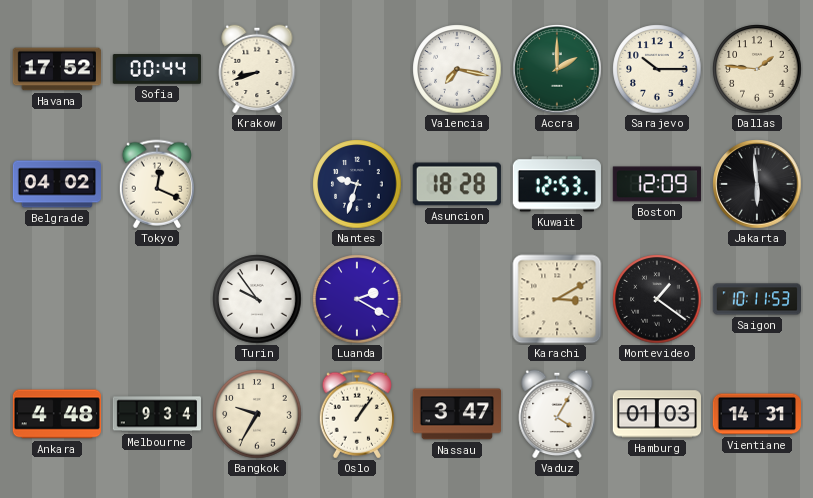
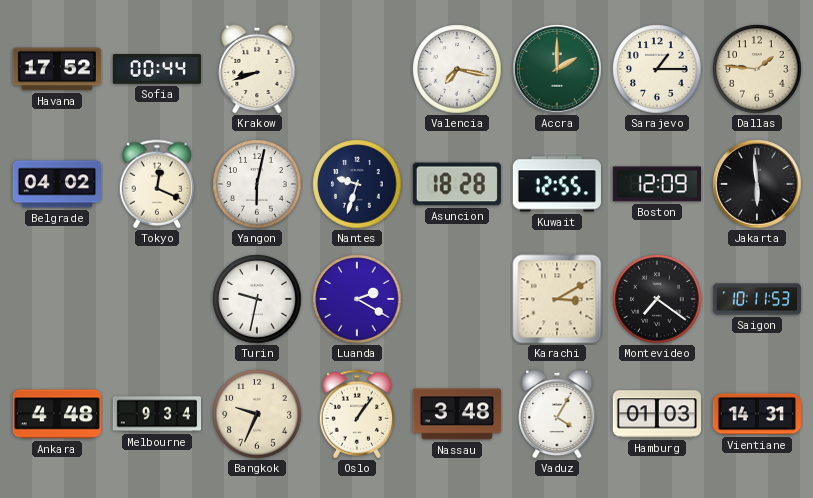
Sarajevo: 10:15 -> 1:15 (657, 69)
Yangon: none -> 6:02 (257, 184)
Kuwait: 12:53 -> 12:55 (557, 184)
Turin: 9:54 -> 9:32 (257, 299)
Montevideo: 1:21 -> 7:21 (657, 299)
Bangkok: 9:35 -> 9:34 (257, 414)
Nassau: 3:47 -> 3:48 (457, 414)
